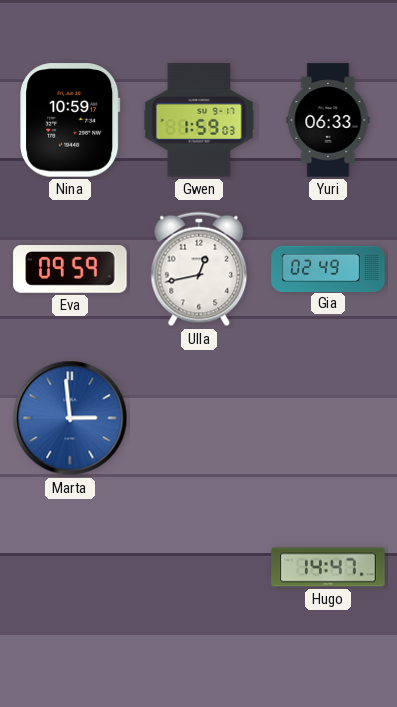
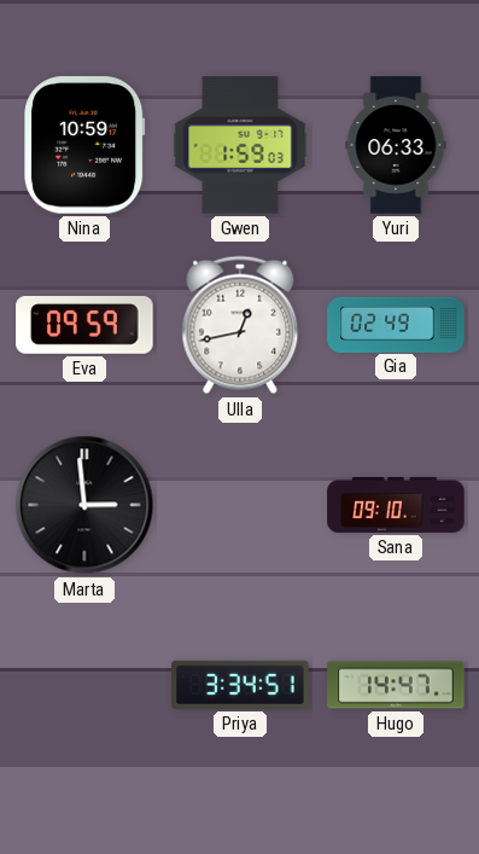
Marta dial: blue -> black (84, 505)
Sana: none -> 09:10 (396, 505)
Priya: none -> 3:34 (240, 685)
